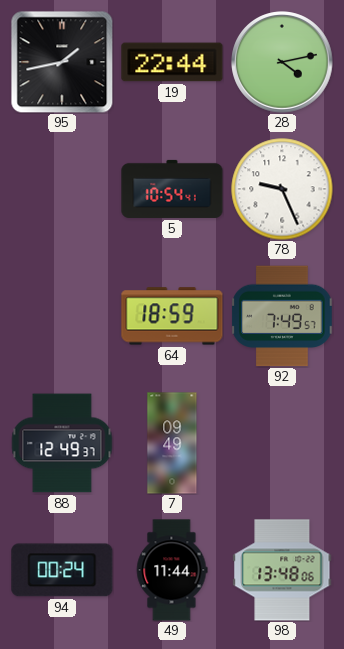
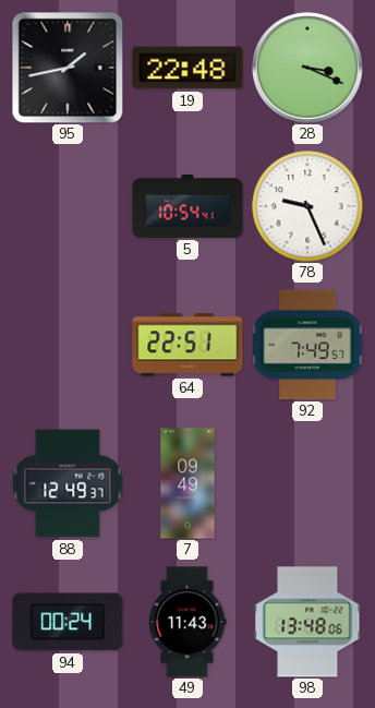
19: 22:44 -> 22:48 (187, 68)
28: 4:13 -> 3:19 (307, 68)
64: 18:59 -> 22:51 (187, 345)
49: 11:44 -> 11:43 (187, 622)
